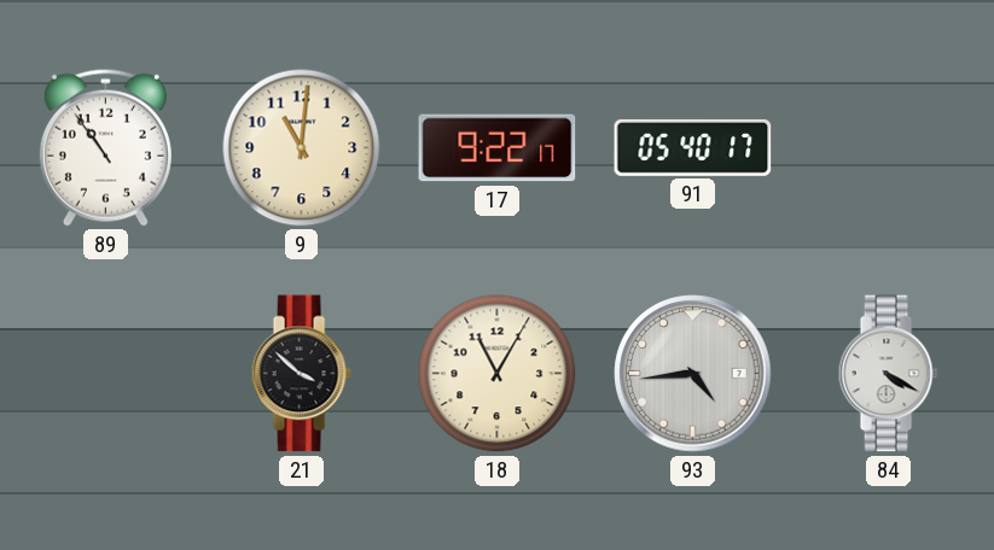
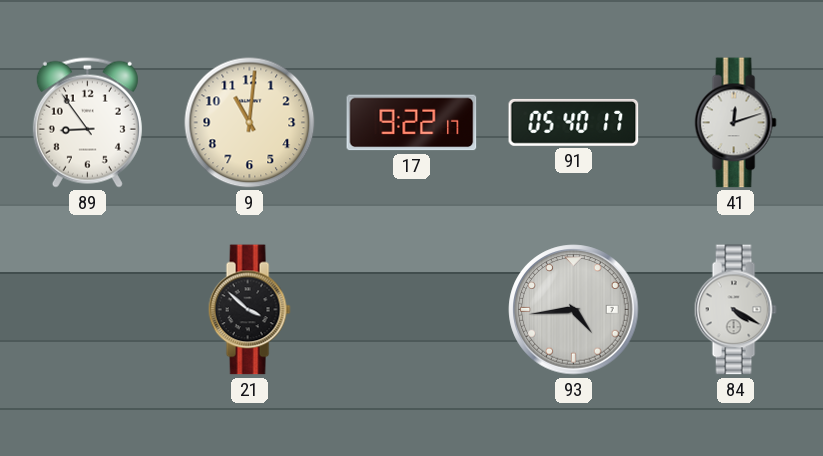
89: 10:54 -> 8:54 (87, 122)
41: none -> 12:12 (735, 123)
18: 11:05 -> none (498, 374)
